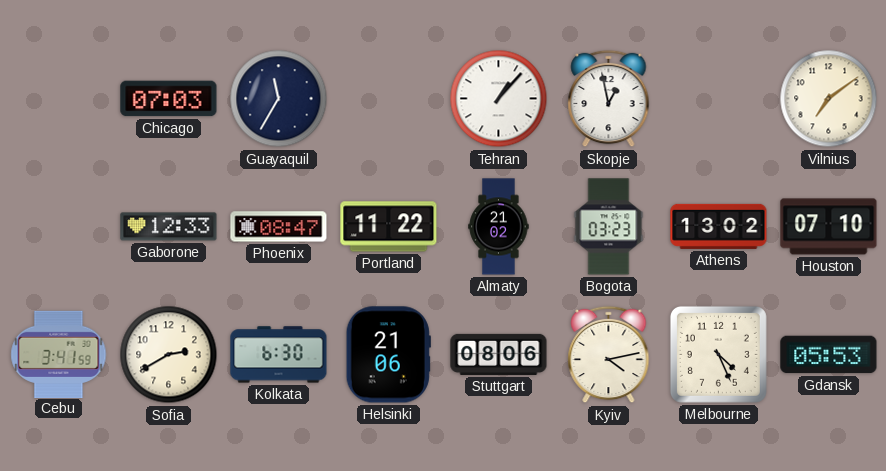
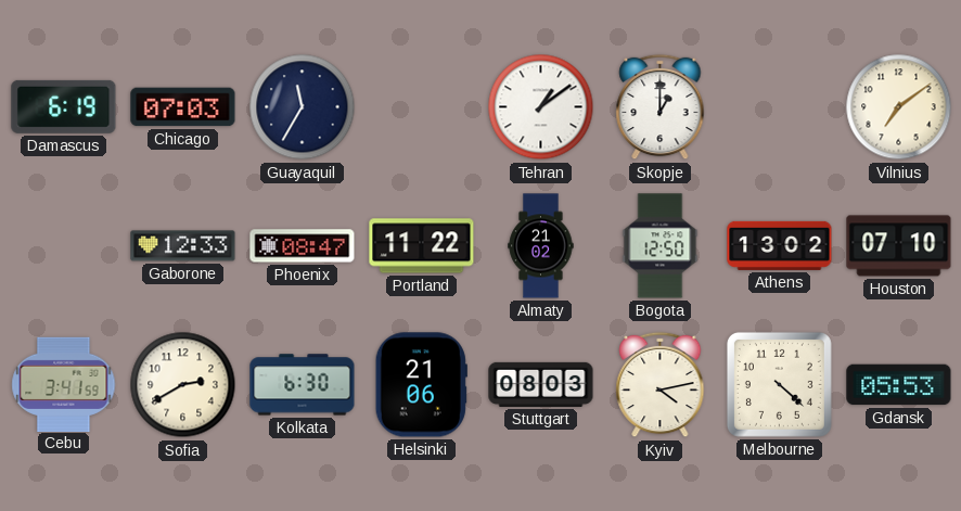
Damascus: none -> 6:19 (64, 106)
Tehran: 1:07 -> 1:09 (541, 107)
Skopje: 12:58 -> 1:00 (661, 107)
Bogota: 03:23 -> 12:50 (661, 246)
Stuttgart: 08:06 -> 08:03 (541, 384)
Melbourne: 4:26 -> 4:22 (779, 384)
